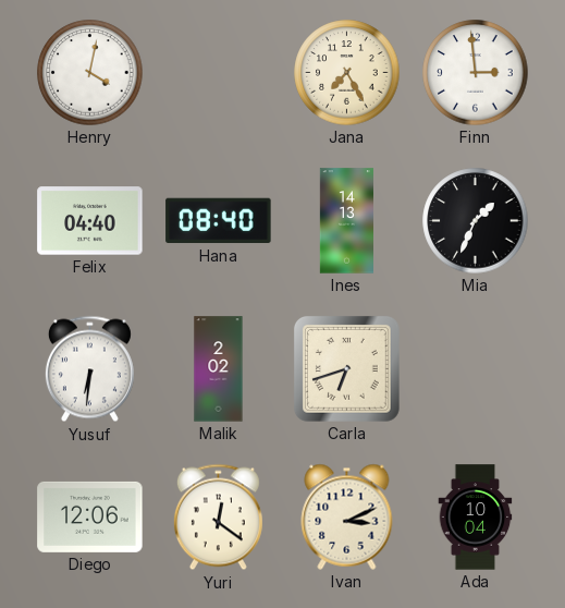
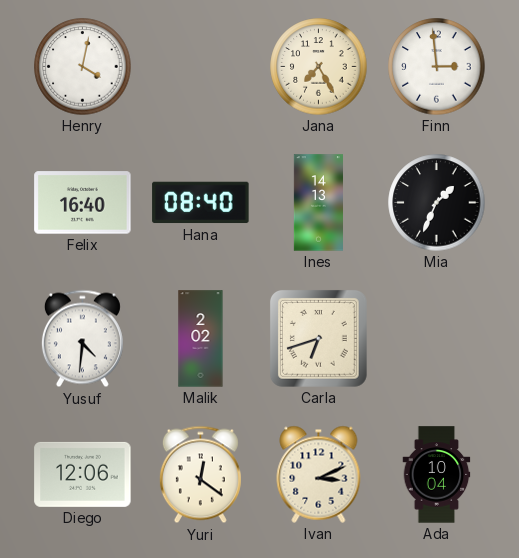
Felix: 04:40 -> 16:40 (83, 203)
Yusuf: 6:31 -> 4:31 (82, 339)
